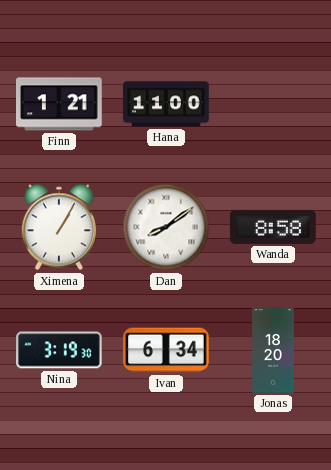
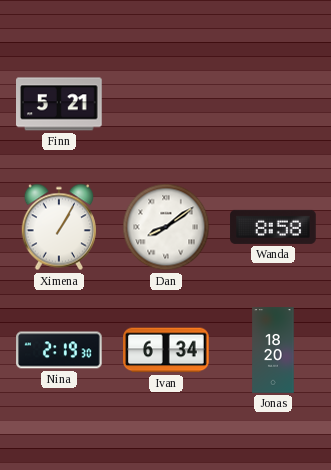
Finn: 1:21 -> 5:21 (60, 104)
Hana: 11:00 -> none (166, 104)
Nina: 3:19 -> 2:19 (59, 350)
